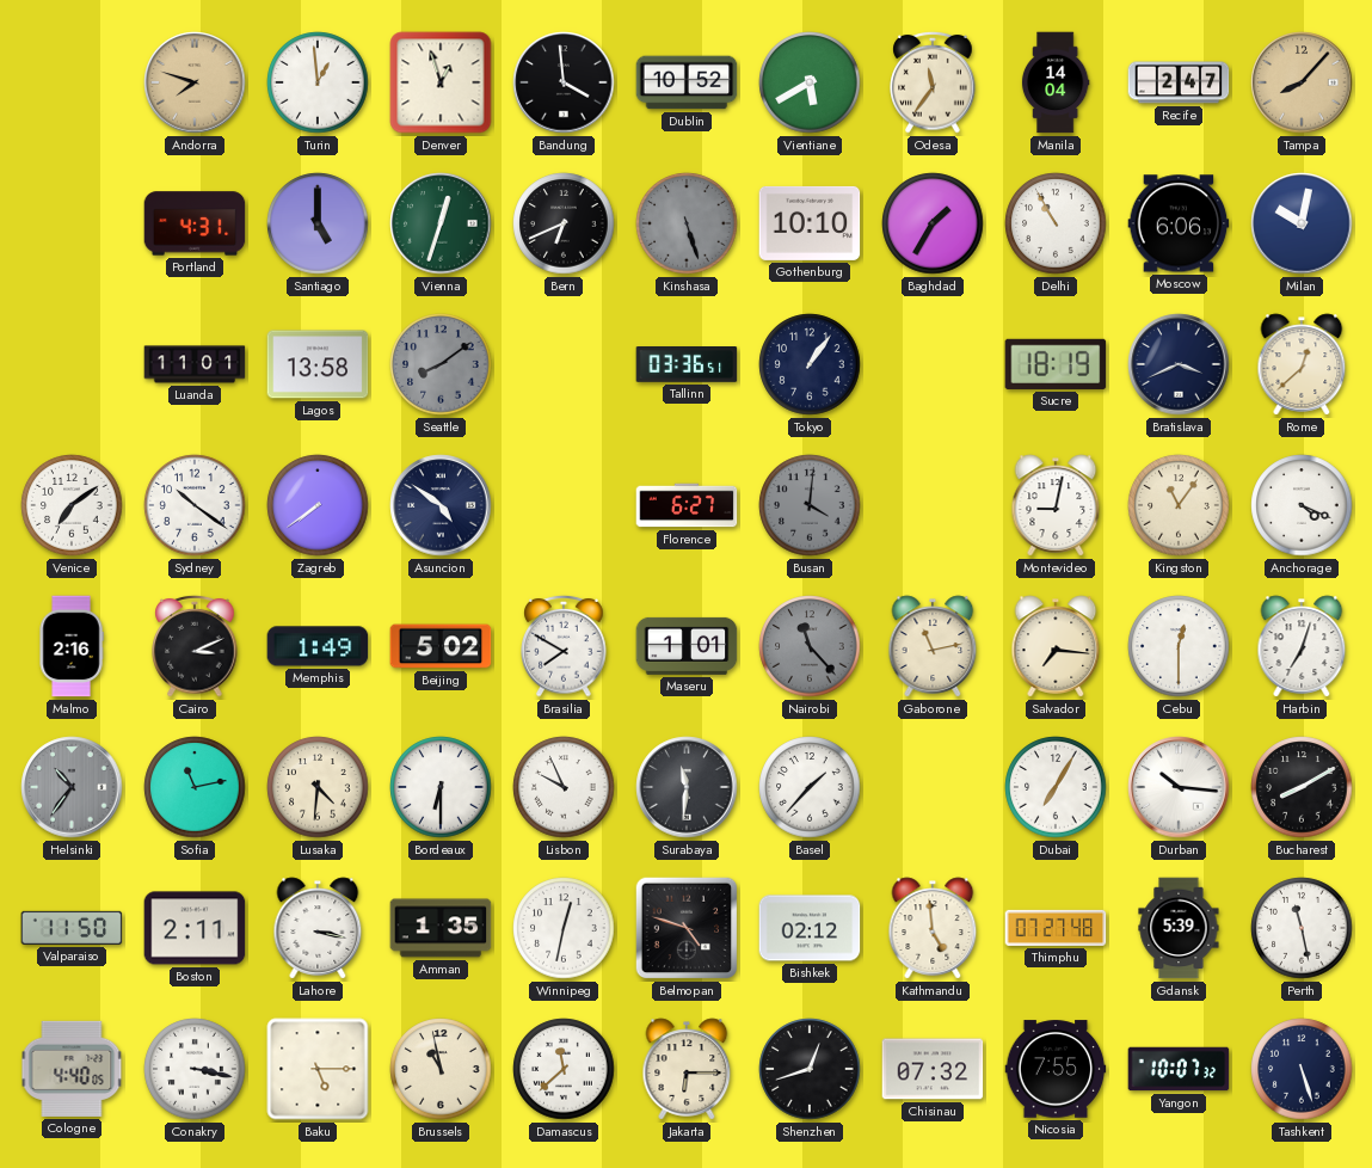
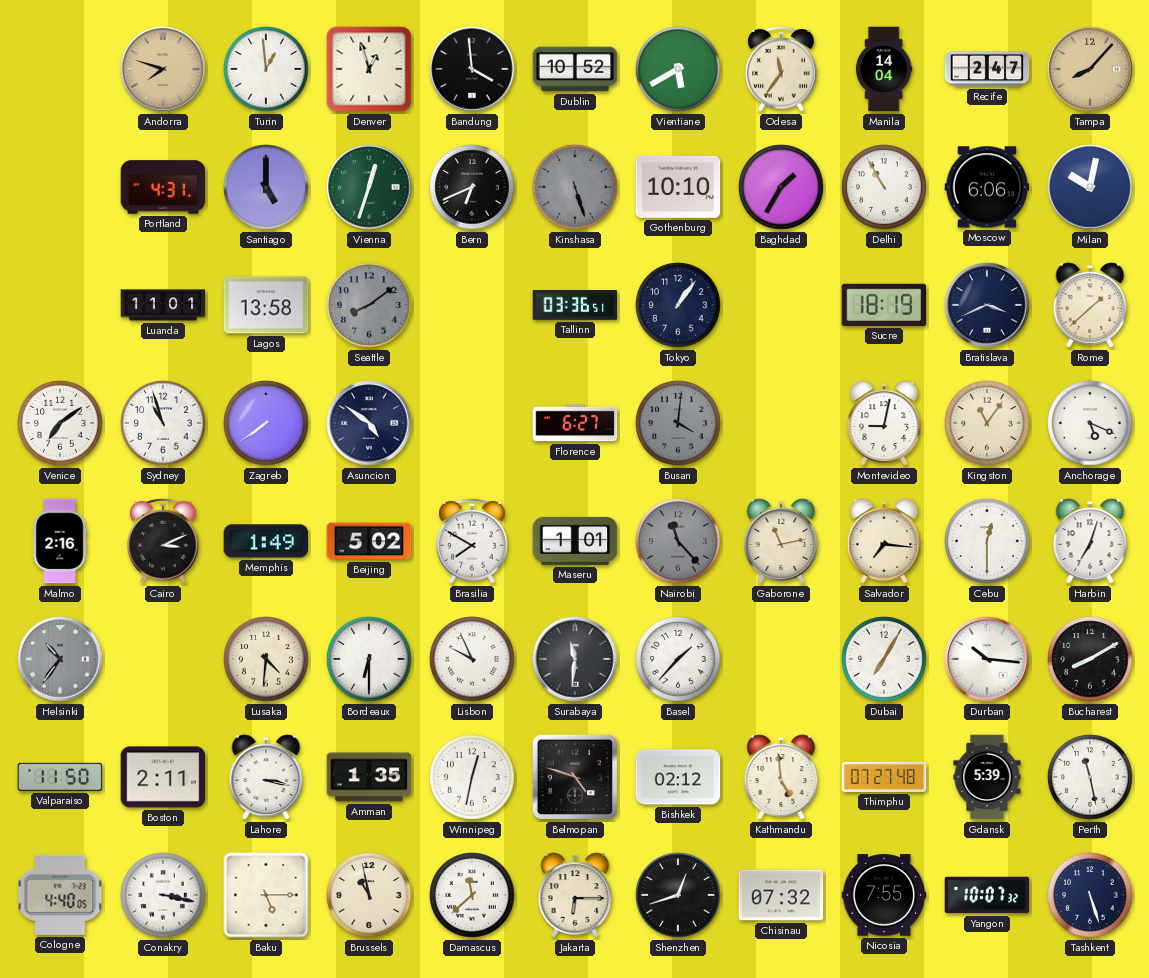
Rome: 12:38 -> 1:38 (1090, 305)
Sydney: 10:21 -> 10:57 (163, 423)
Anchorage: 4:19 -> 5:19 (1090, 423)
Sofia: 11:13 -> none (195, 787)
